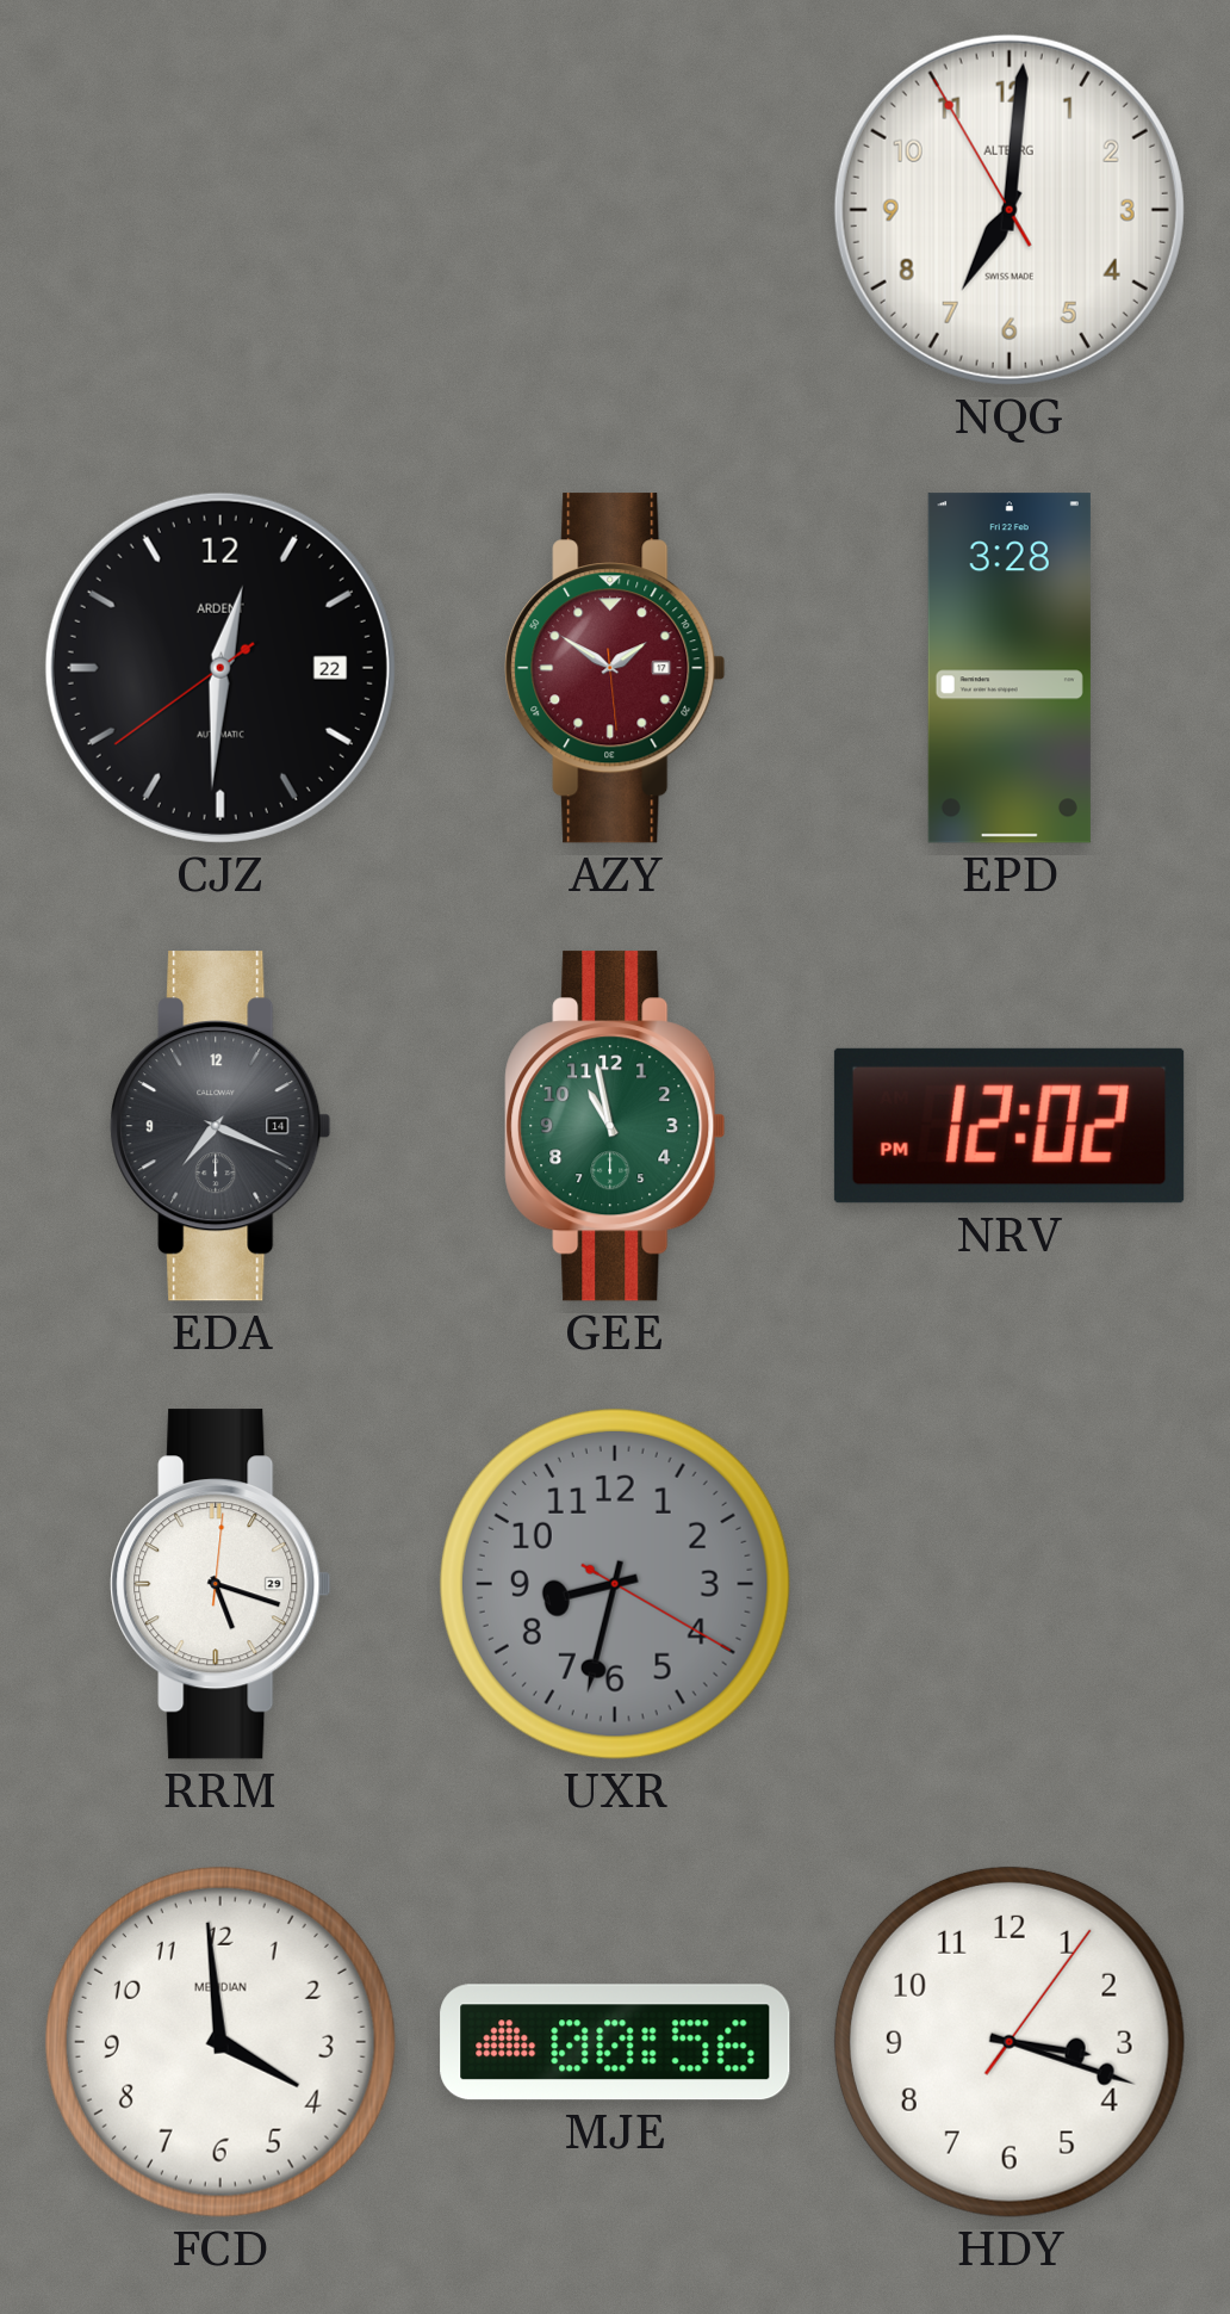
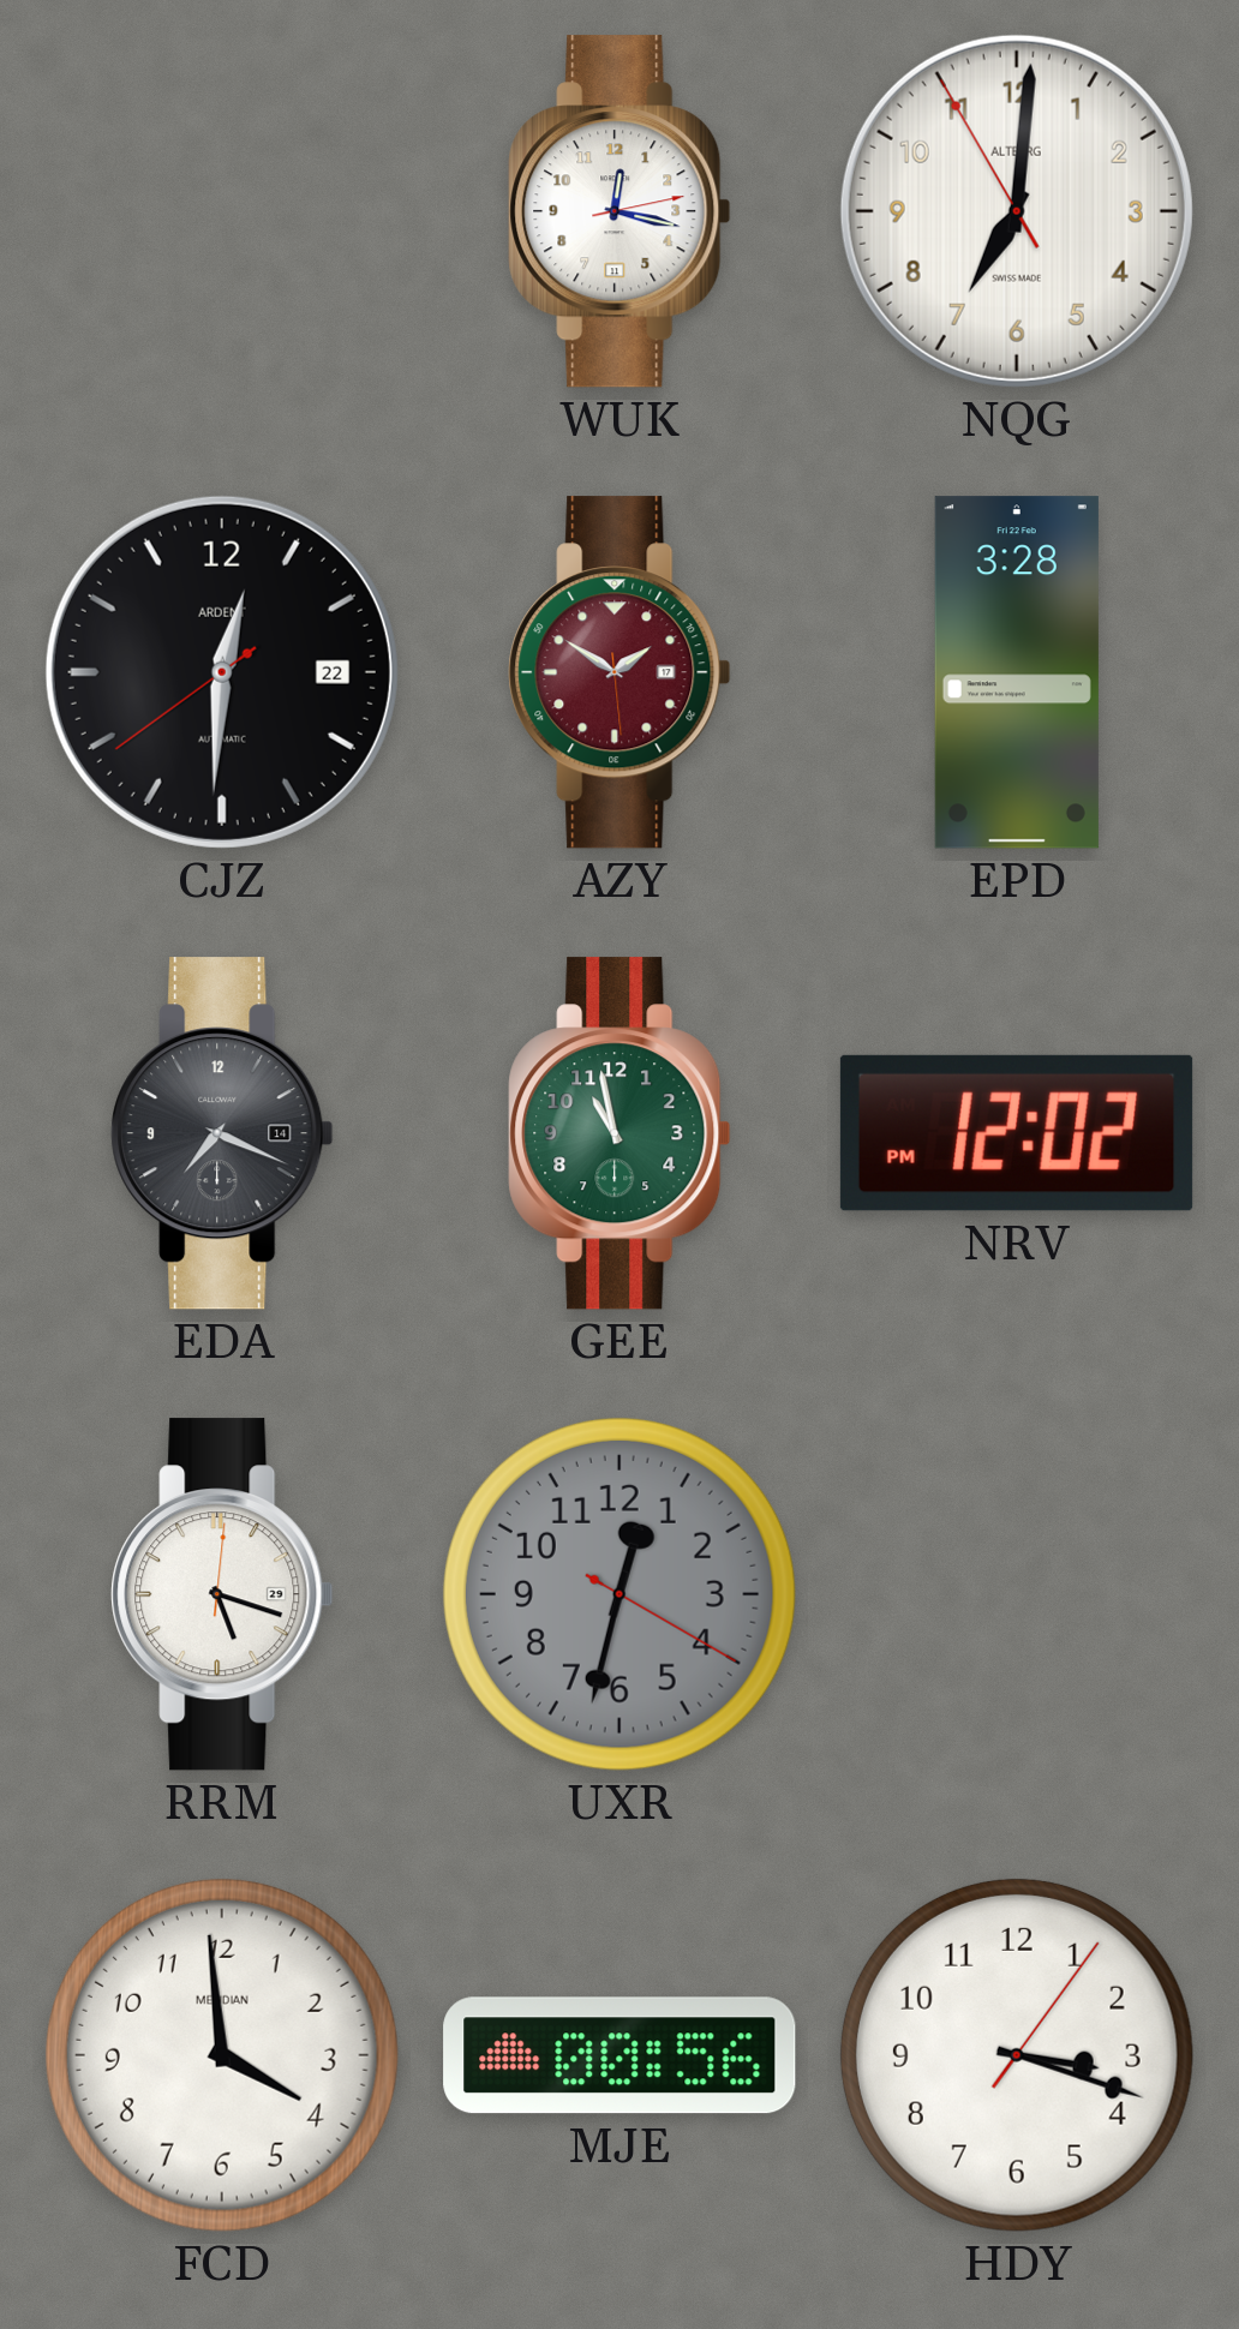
WUK: none -> 12:17 (619, 211)
UXR: 8:32 -> 12:32 (619, 1594)
